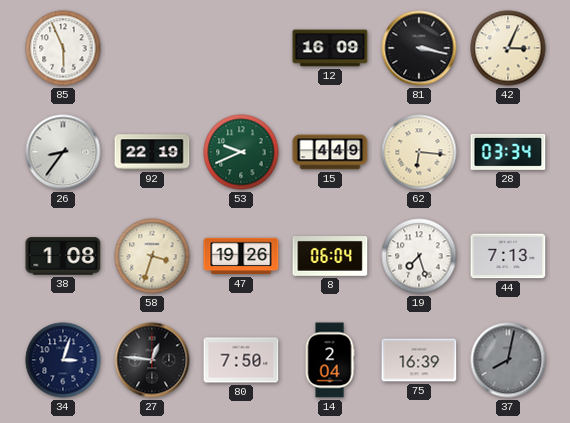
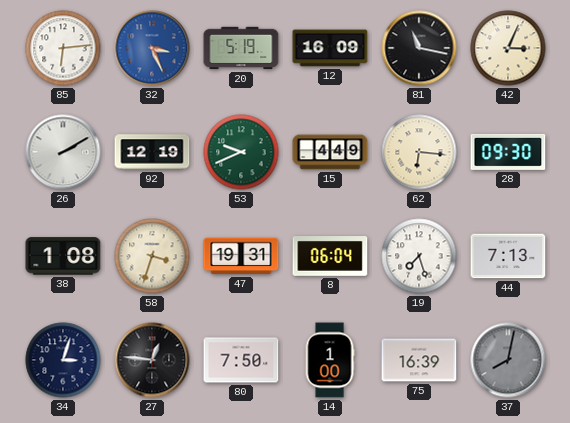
85: 5:56 -> 6:14 (63, 48)
32: none -> 3:26 (152, 48)
20: none -> 5:19 (241, 48)
81: 3:17 -> 11:17 (419, 48)
26: 8:36 -> 2:10 (63, 152)
92: 22:19 -> 12:19 (152, 152)
28: 03:34 -> 09:30 (508, 152)
47: 19:26 -> 19:31 (241, 256)
14: 2:04 -> 1:00 (330, 360)
